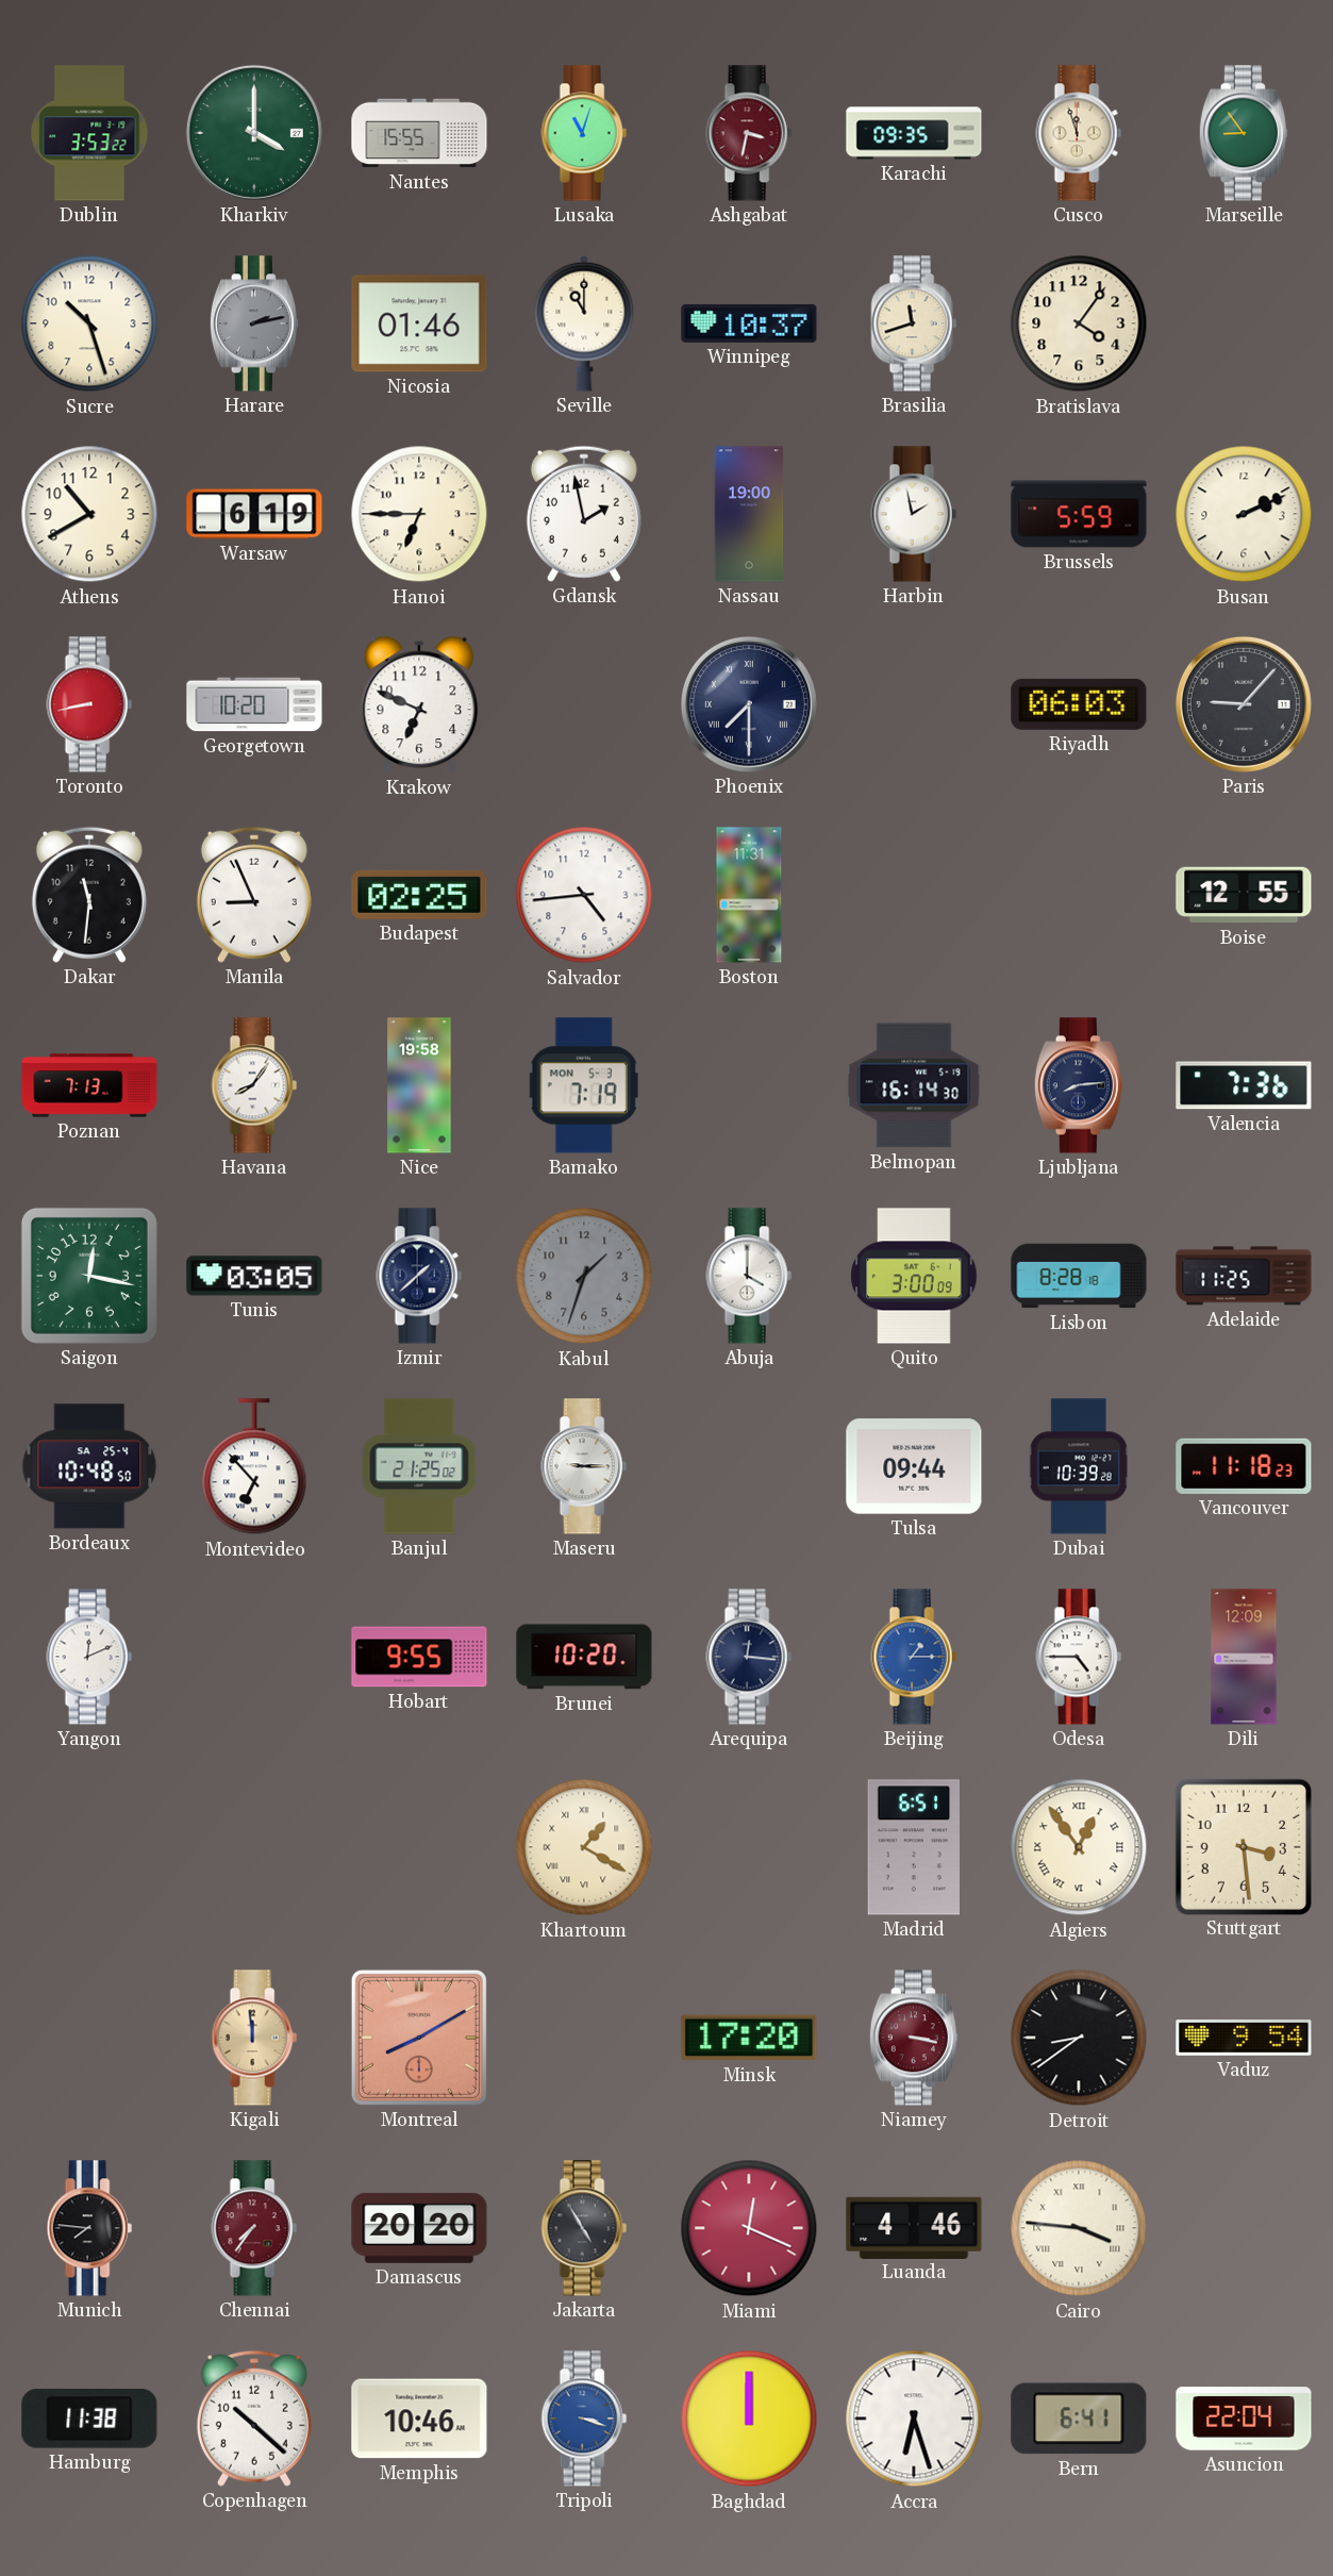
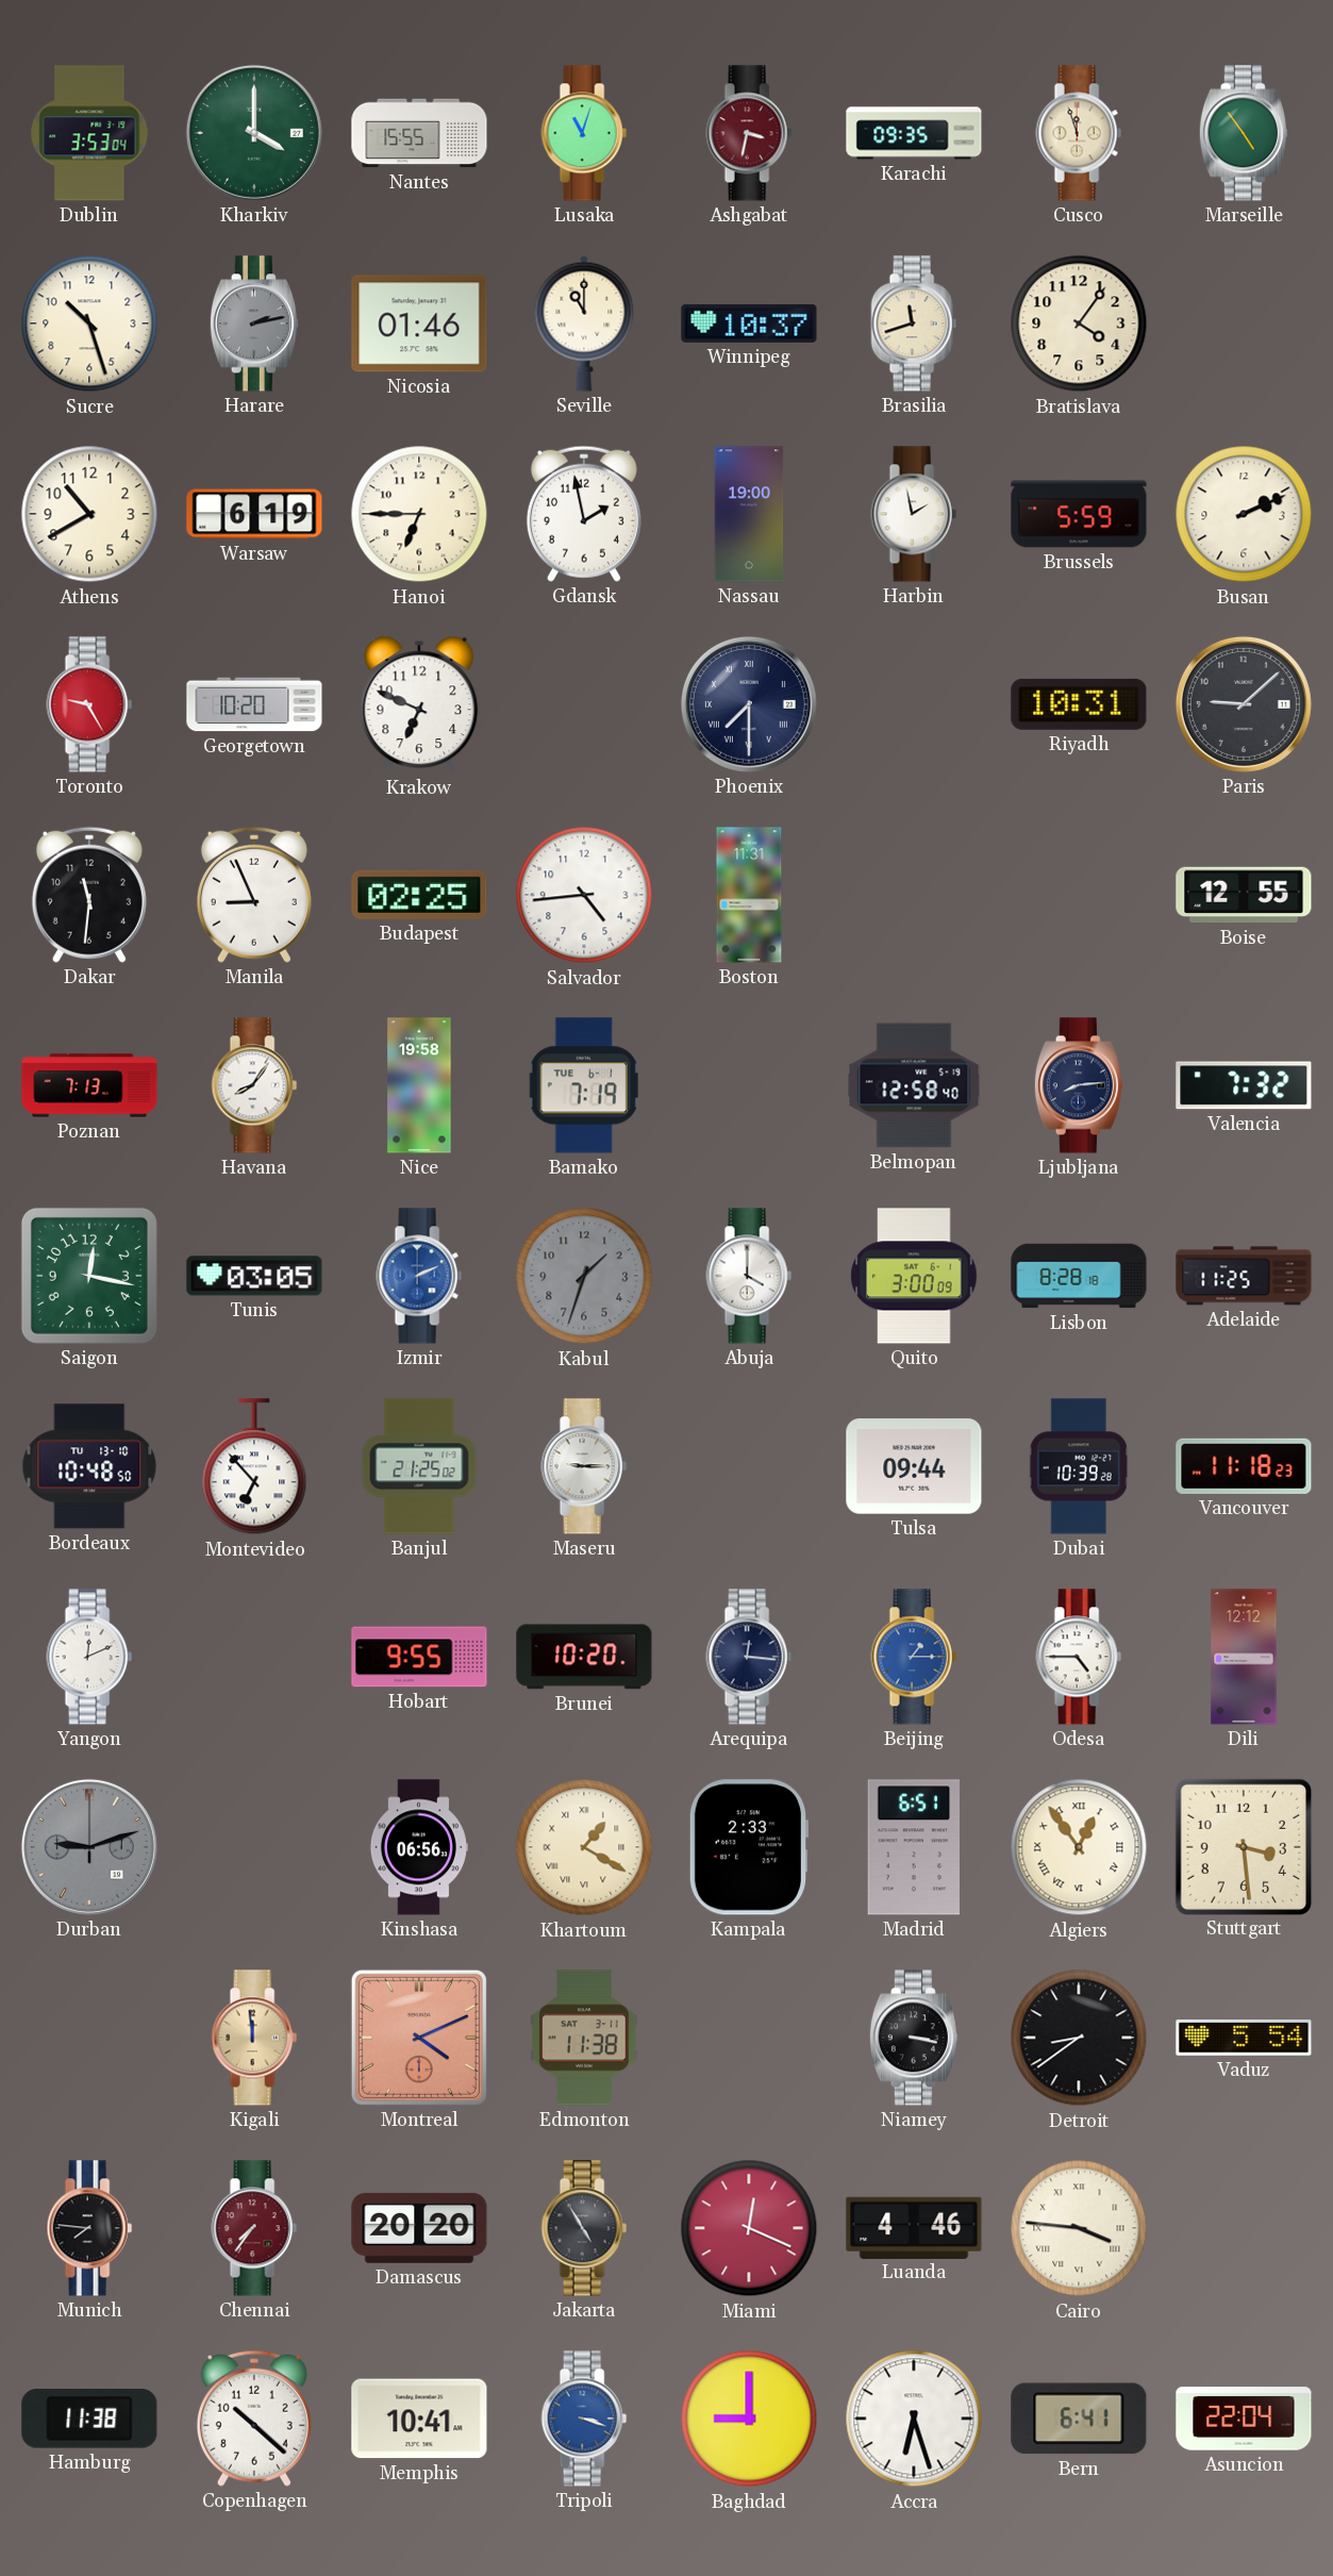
Dublin: 3:53:22 -> 3:53:04 (89, 133)
Marseille: 8:54 -> 4:54 (1244, 133)
Toronto: 8:43 -> 9:25 (89, 704)
Riyadh: 06:03 -> 10:31 (1079, 704)
Paris: 9:07 -> 9:08 (1244, 704)
Bamako date: MON 5-3 -> TUE 6-1 (584, 1085)
Belmopan: 16:14 -> 12:58 (914, 1085)
Valencia: 7:36 -> 7:32 (1244, 1085)
Izmir: 1:38 -> 2:11 (419, 1276)
Izmir dial: navy -> blue (419, 1276)
Bordeaux date: SA 25-4 -> TU 13-10 (89, 1466)
Dili: 12:09 -> 12:12 (1244, 1657)
Durban: none -> 9:12 (89, 1847)
Kinshasa: none -> 06:56 (418, 1847)
Kampala: none -> 2:33 (748, 1847)
Montreal: 8:10 -> 4:11 (419, 2038)
Edmonton: none -> 11:38 (584, 2038)
Minsk: 17:20 -> none (749, 2038)
Niamey dial: burgundy -> black (914, 2038)
Vaduz: 9:54 -> 5:54 (1244, 2039)
Memphis: 10:46 -> 10:41 (419, 2419)
Baghdad: 12:00 -> 9:00 (749, 2419)
